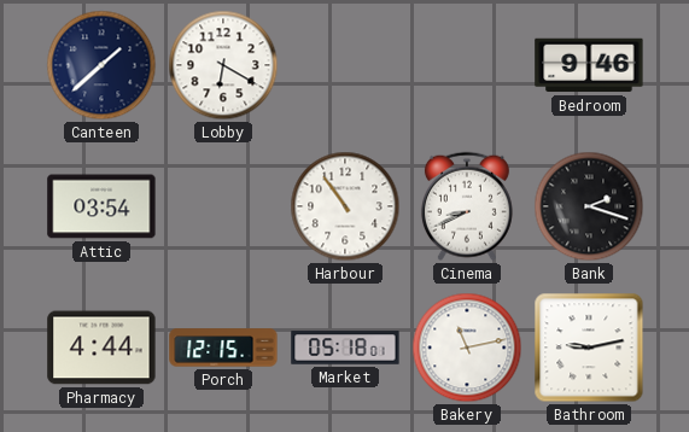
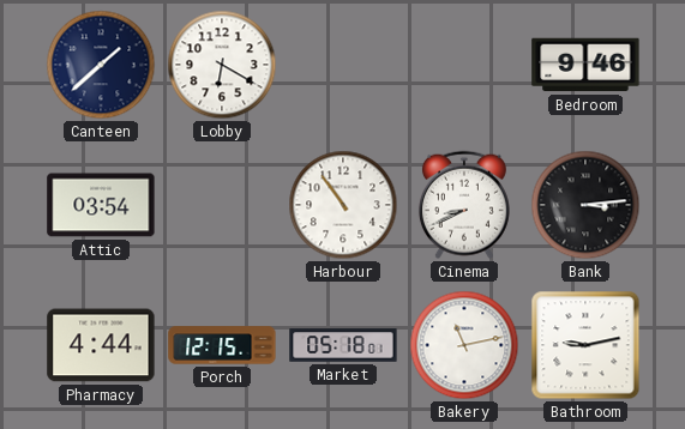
Bank: 2:18 -> 3:14 (585, 205)
